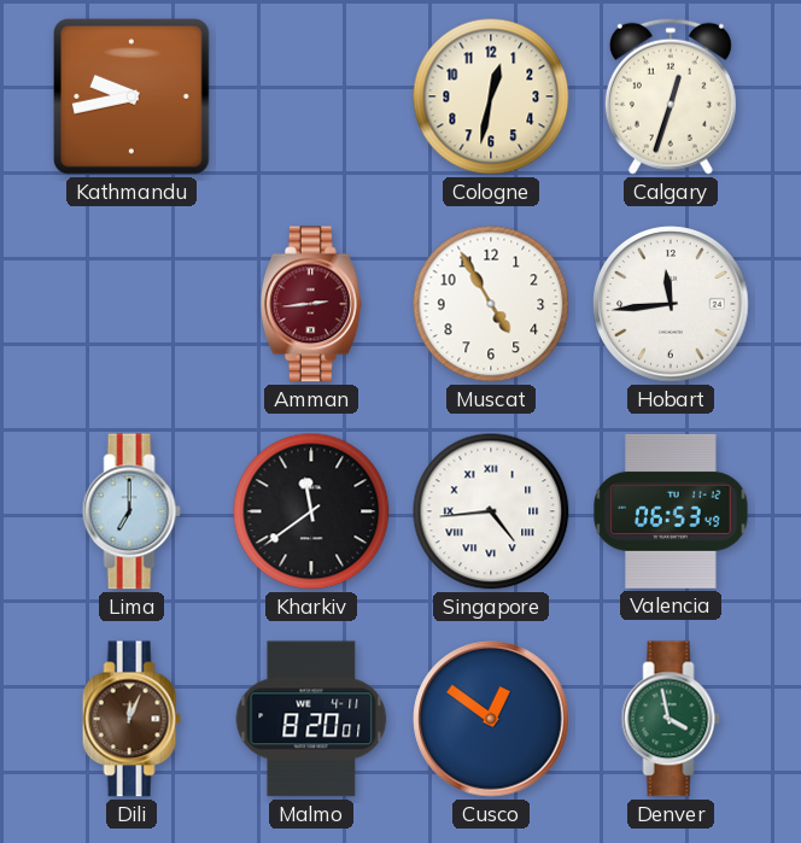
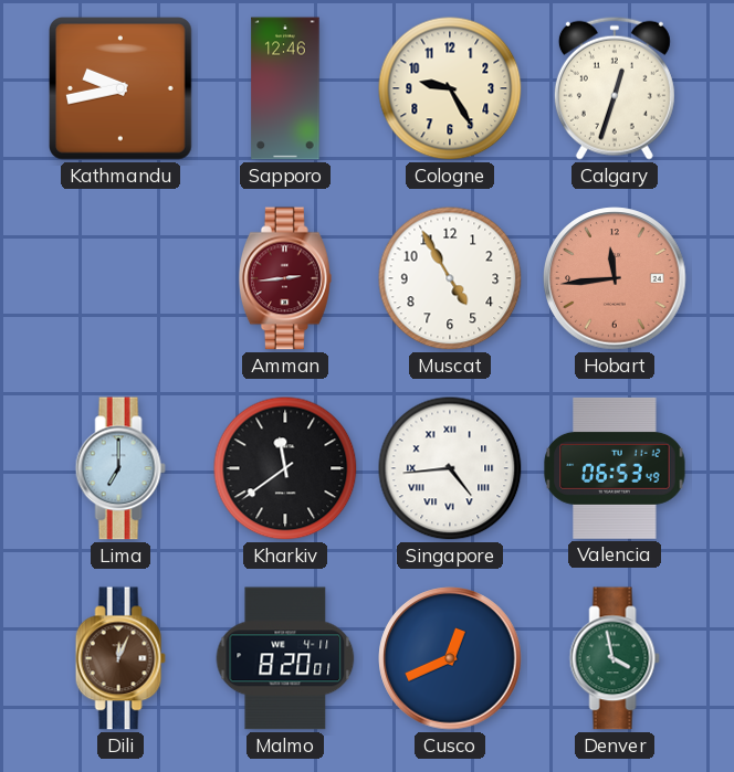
Sapporo: none -> 12:46 (285, 88)
Cologne: 12:32 -> 9:25 (450, 88)
Hobart dial: white -> salmon (615, 278)
Cusco: 12:51 -> 12:41 (450, 658)
